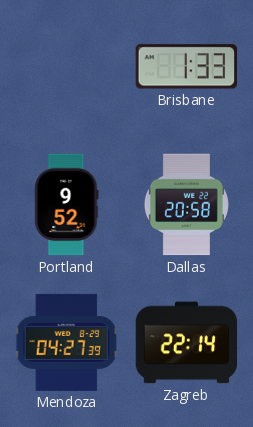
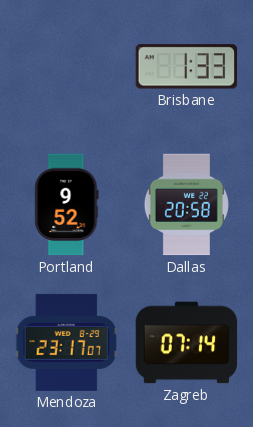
Mendoza: 04:27 -> 23:17 (67, 342)
Zagreb: 22:14 -> 07:14 (187, 343)
